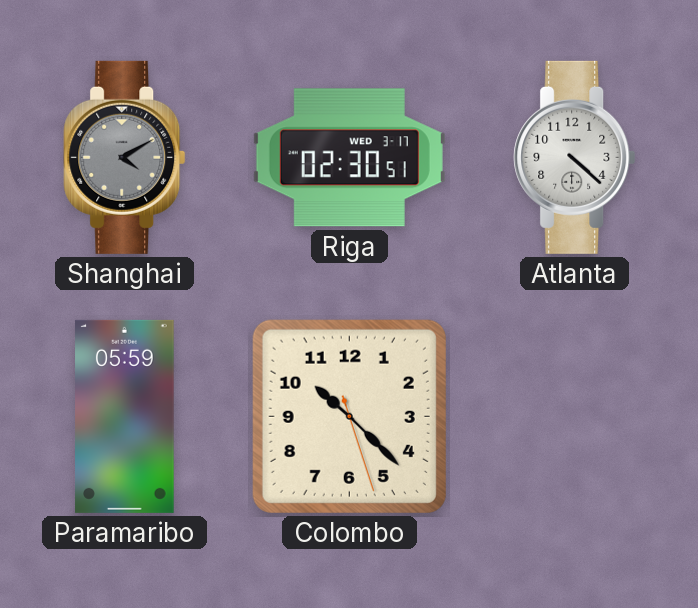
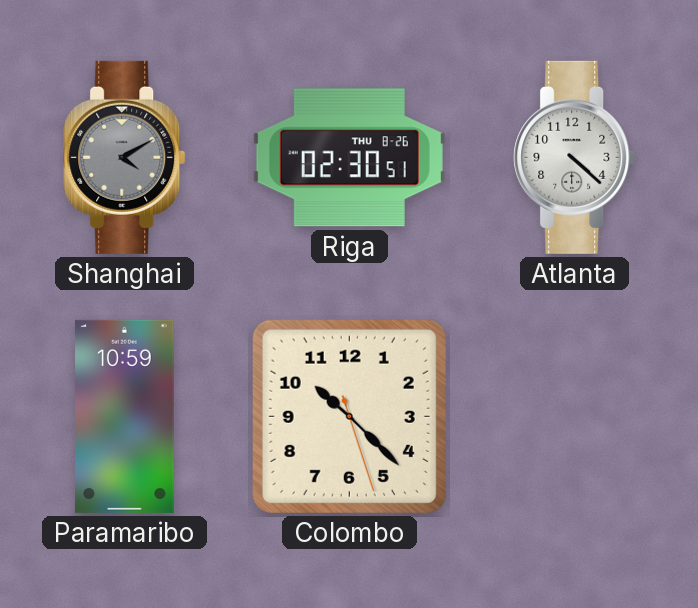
Riga date: WED 3-17 -> THU 8-26 (349, 158)
Paramaribo: 05:59 -> 10:59 (125, 416)
